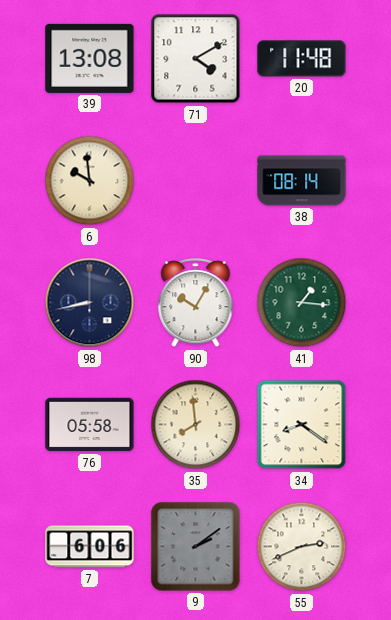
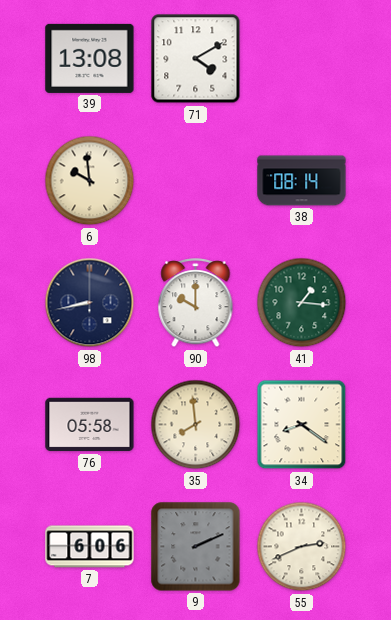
20: 11:48 -> none (302, 59)
90: 10:05 -> 10:00 (196, 303)
9: 2:09 -> 2:11 (196, 547)
